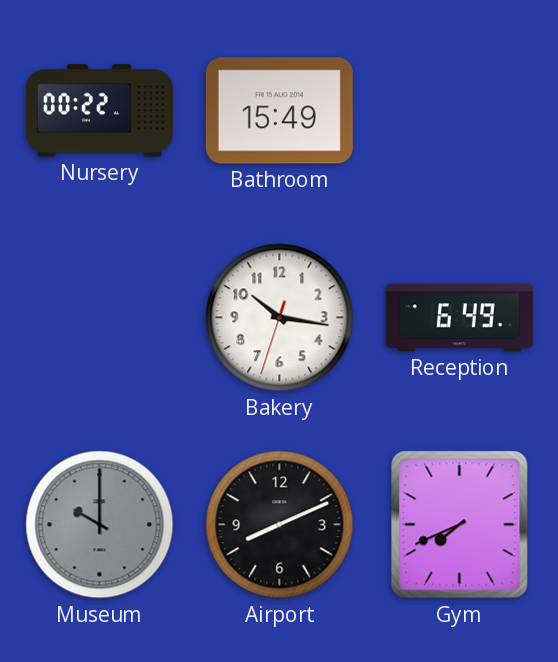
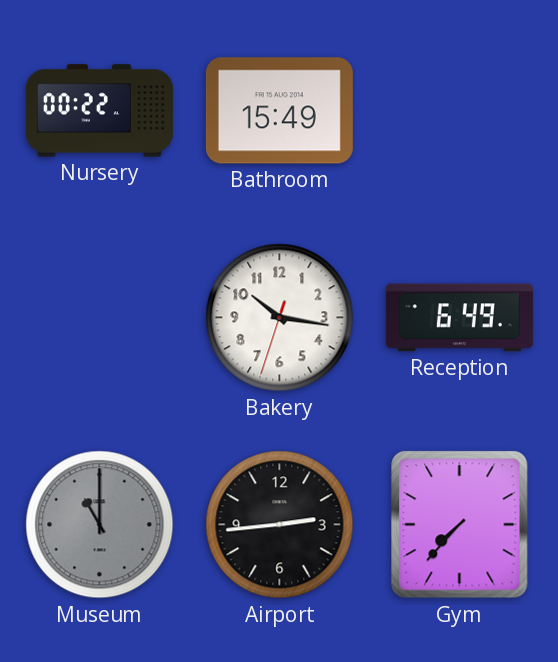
Museum: 10:00 -> 11:00 (100, 525)
Airport: 8:11 -> 2:44 (280, 525)
Gym: 7:41 -> 7:37 (460, 525)
